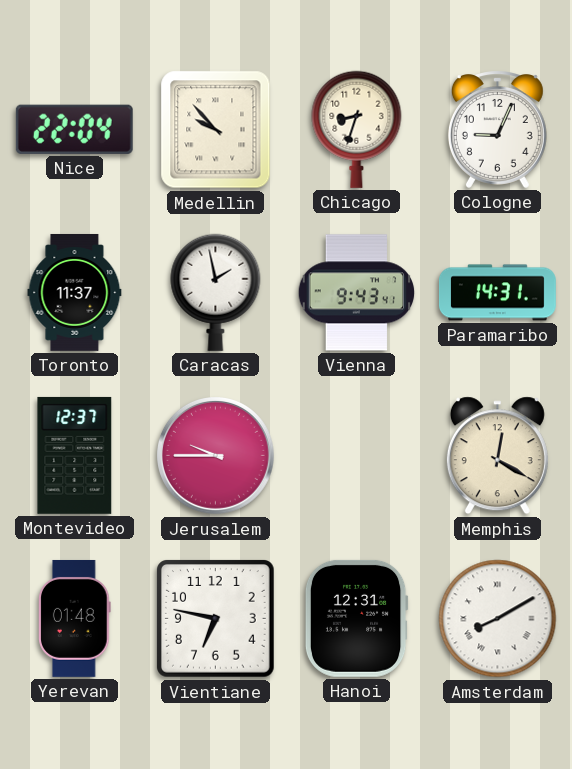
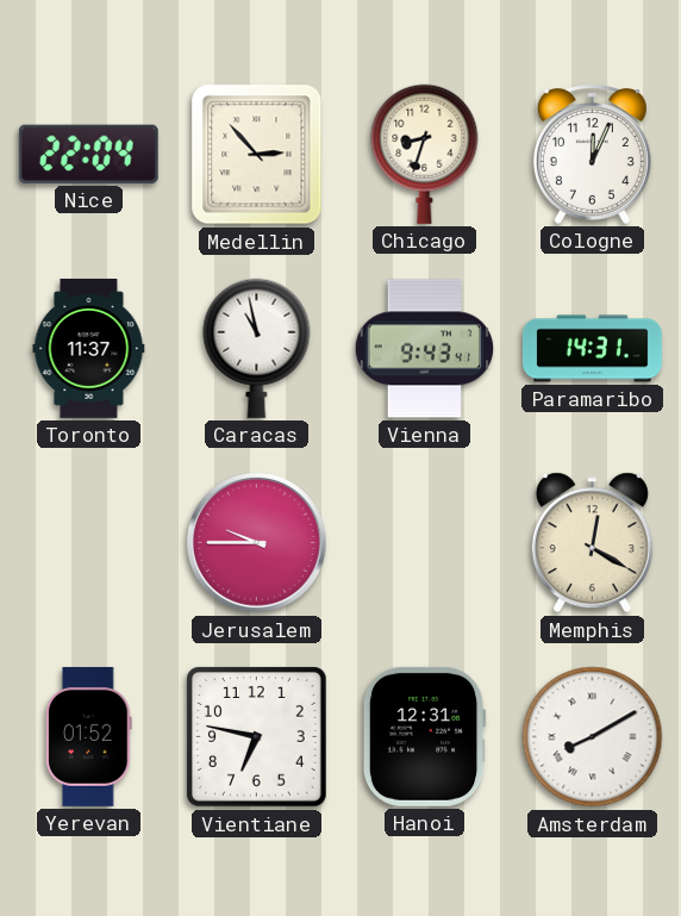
Medellin: 9:53 -> 2:53 (257, 155)
Cologne: 9:04 -> 12:04 (592, 154)
Caracas: 1:58 -> 10:58 (257, 348)
Montevideo: 12:37 -> none (75, 455)
Yerevan: 01:48 -> 01:52 (89, 736)
